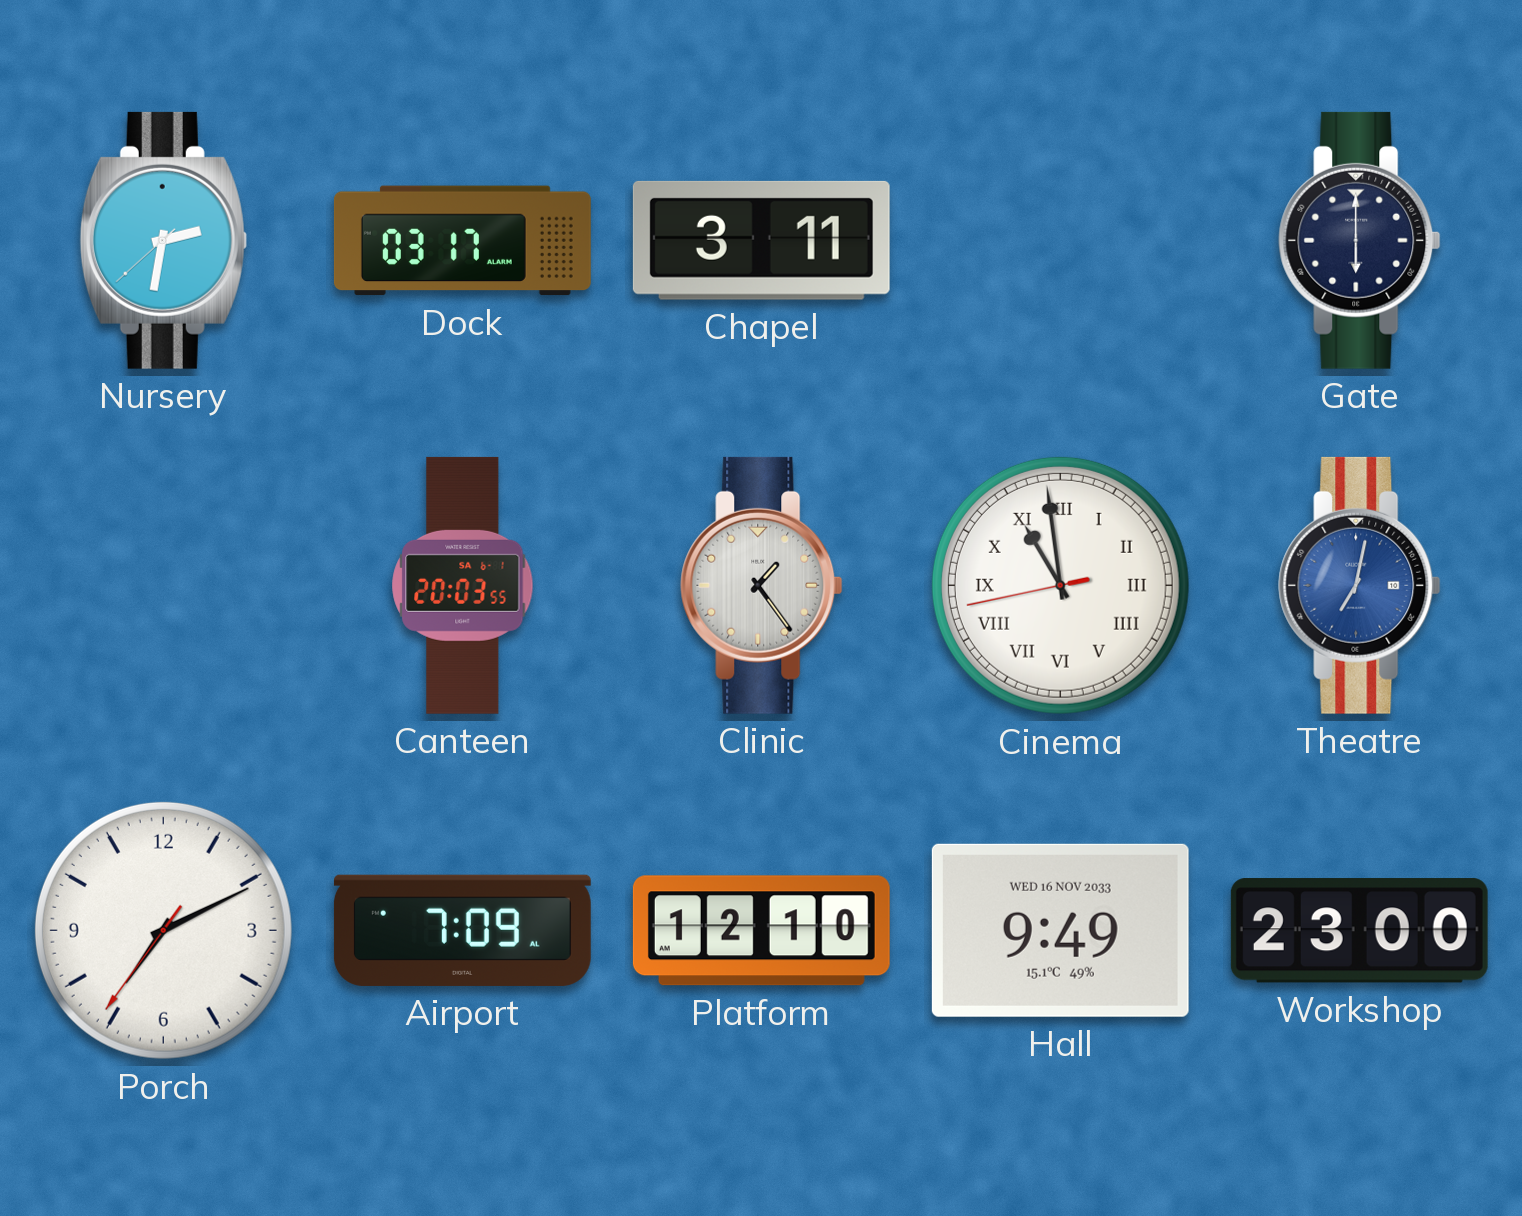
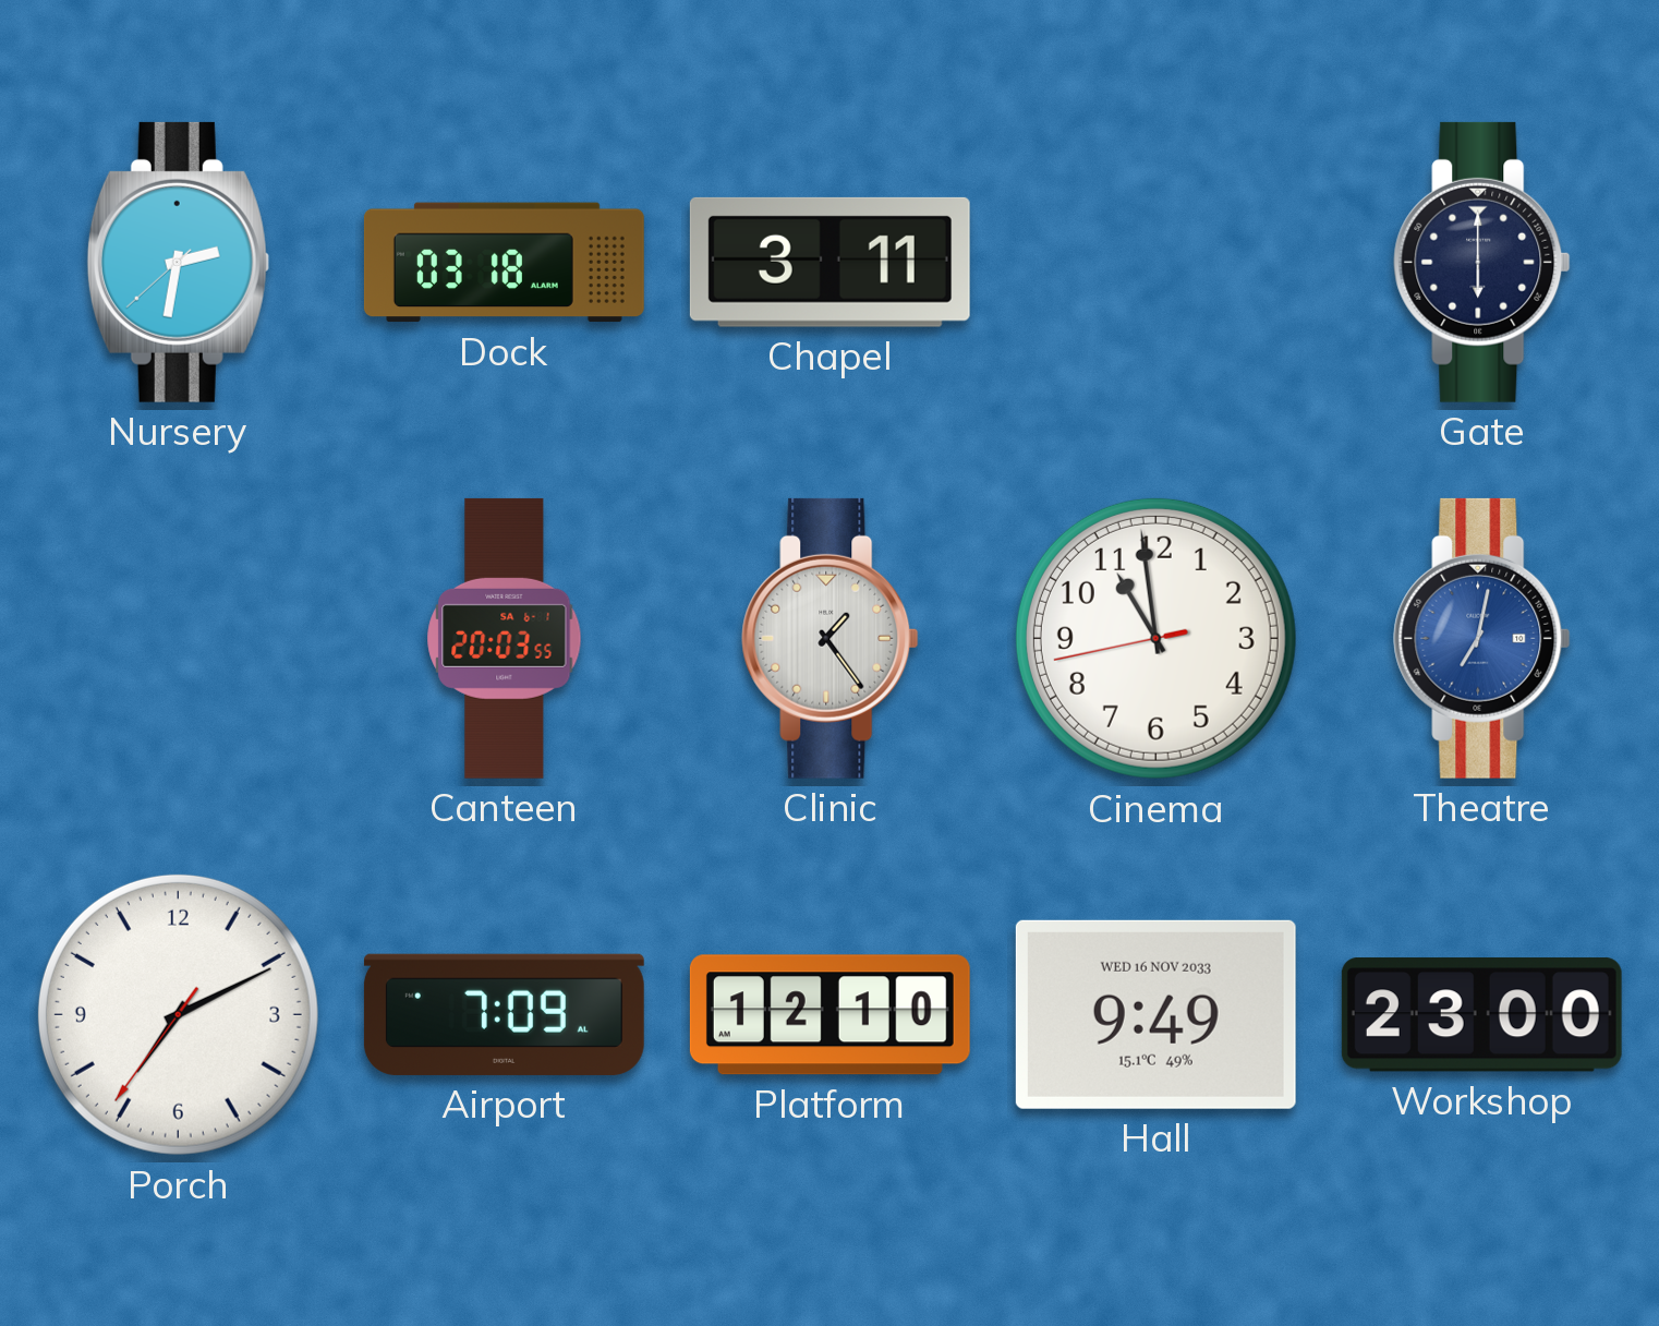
Dock: 03:17 -> 03:18 (504, 263)
Cinema numerals: Roman -> Arabic (1155, 638)
